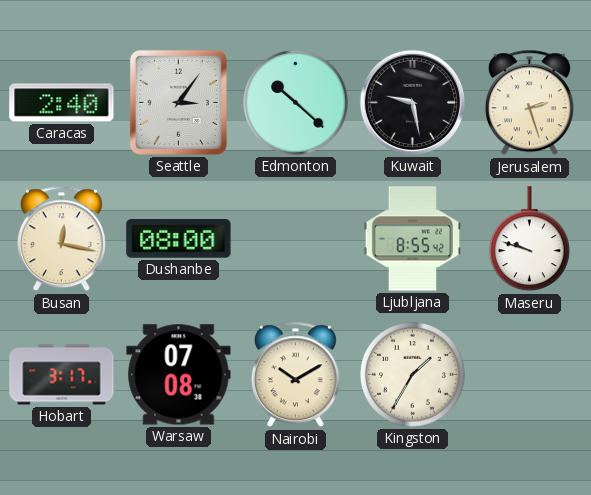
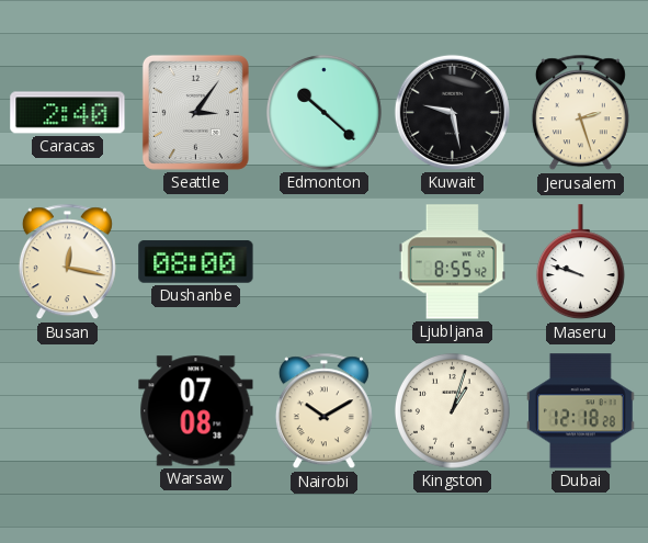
Hobart: 3:17 -> none (62, 375)
Kingston: 1:35 -> 1:03 (452, 410)
Dubai: none -> 12:18 (581, 411)
